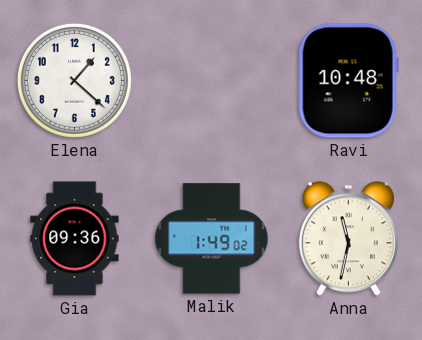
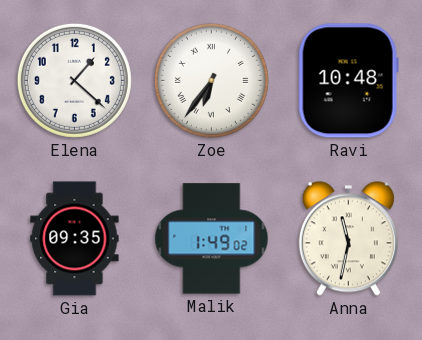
Zoe: none -> 6:36 (211, 80)
Gia: 09:36 -> 09:35 (75, 239)
